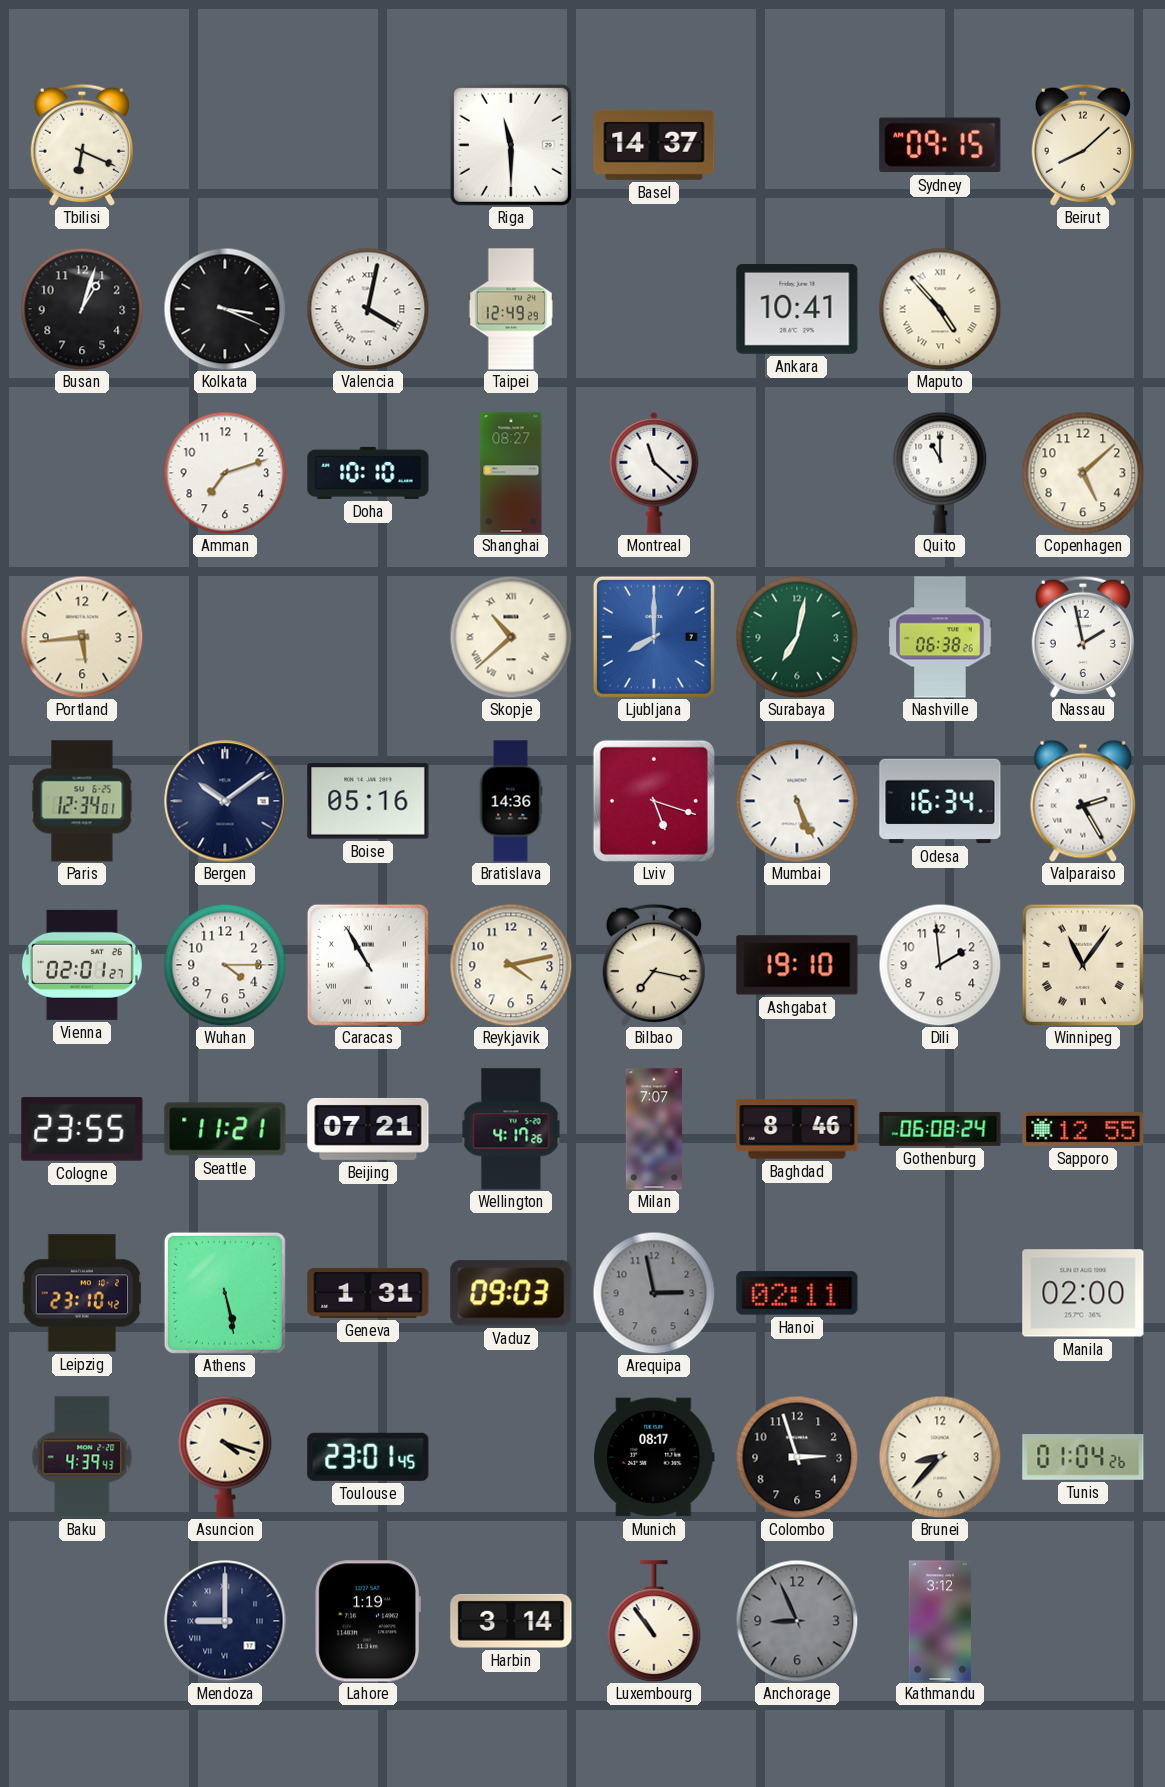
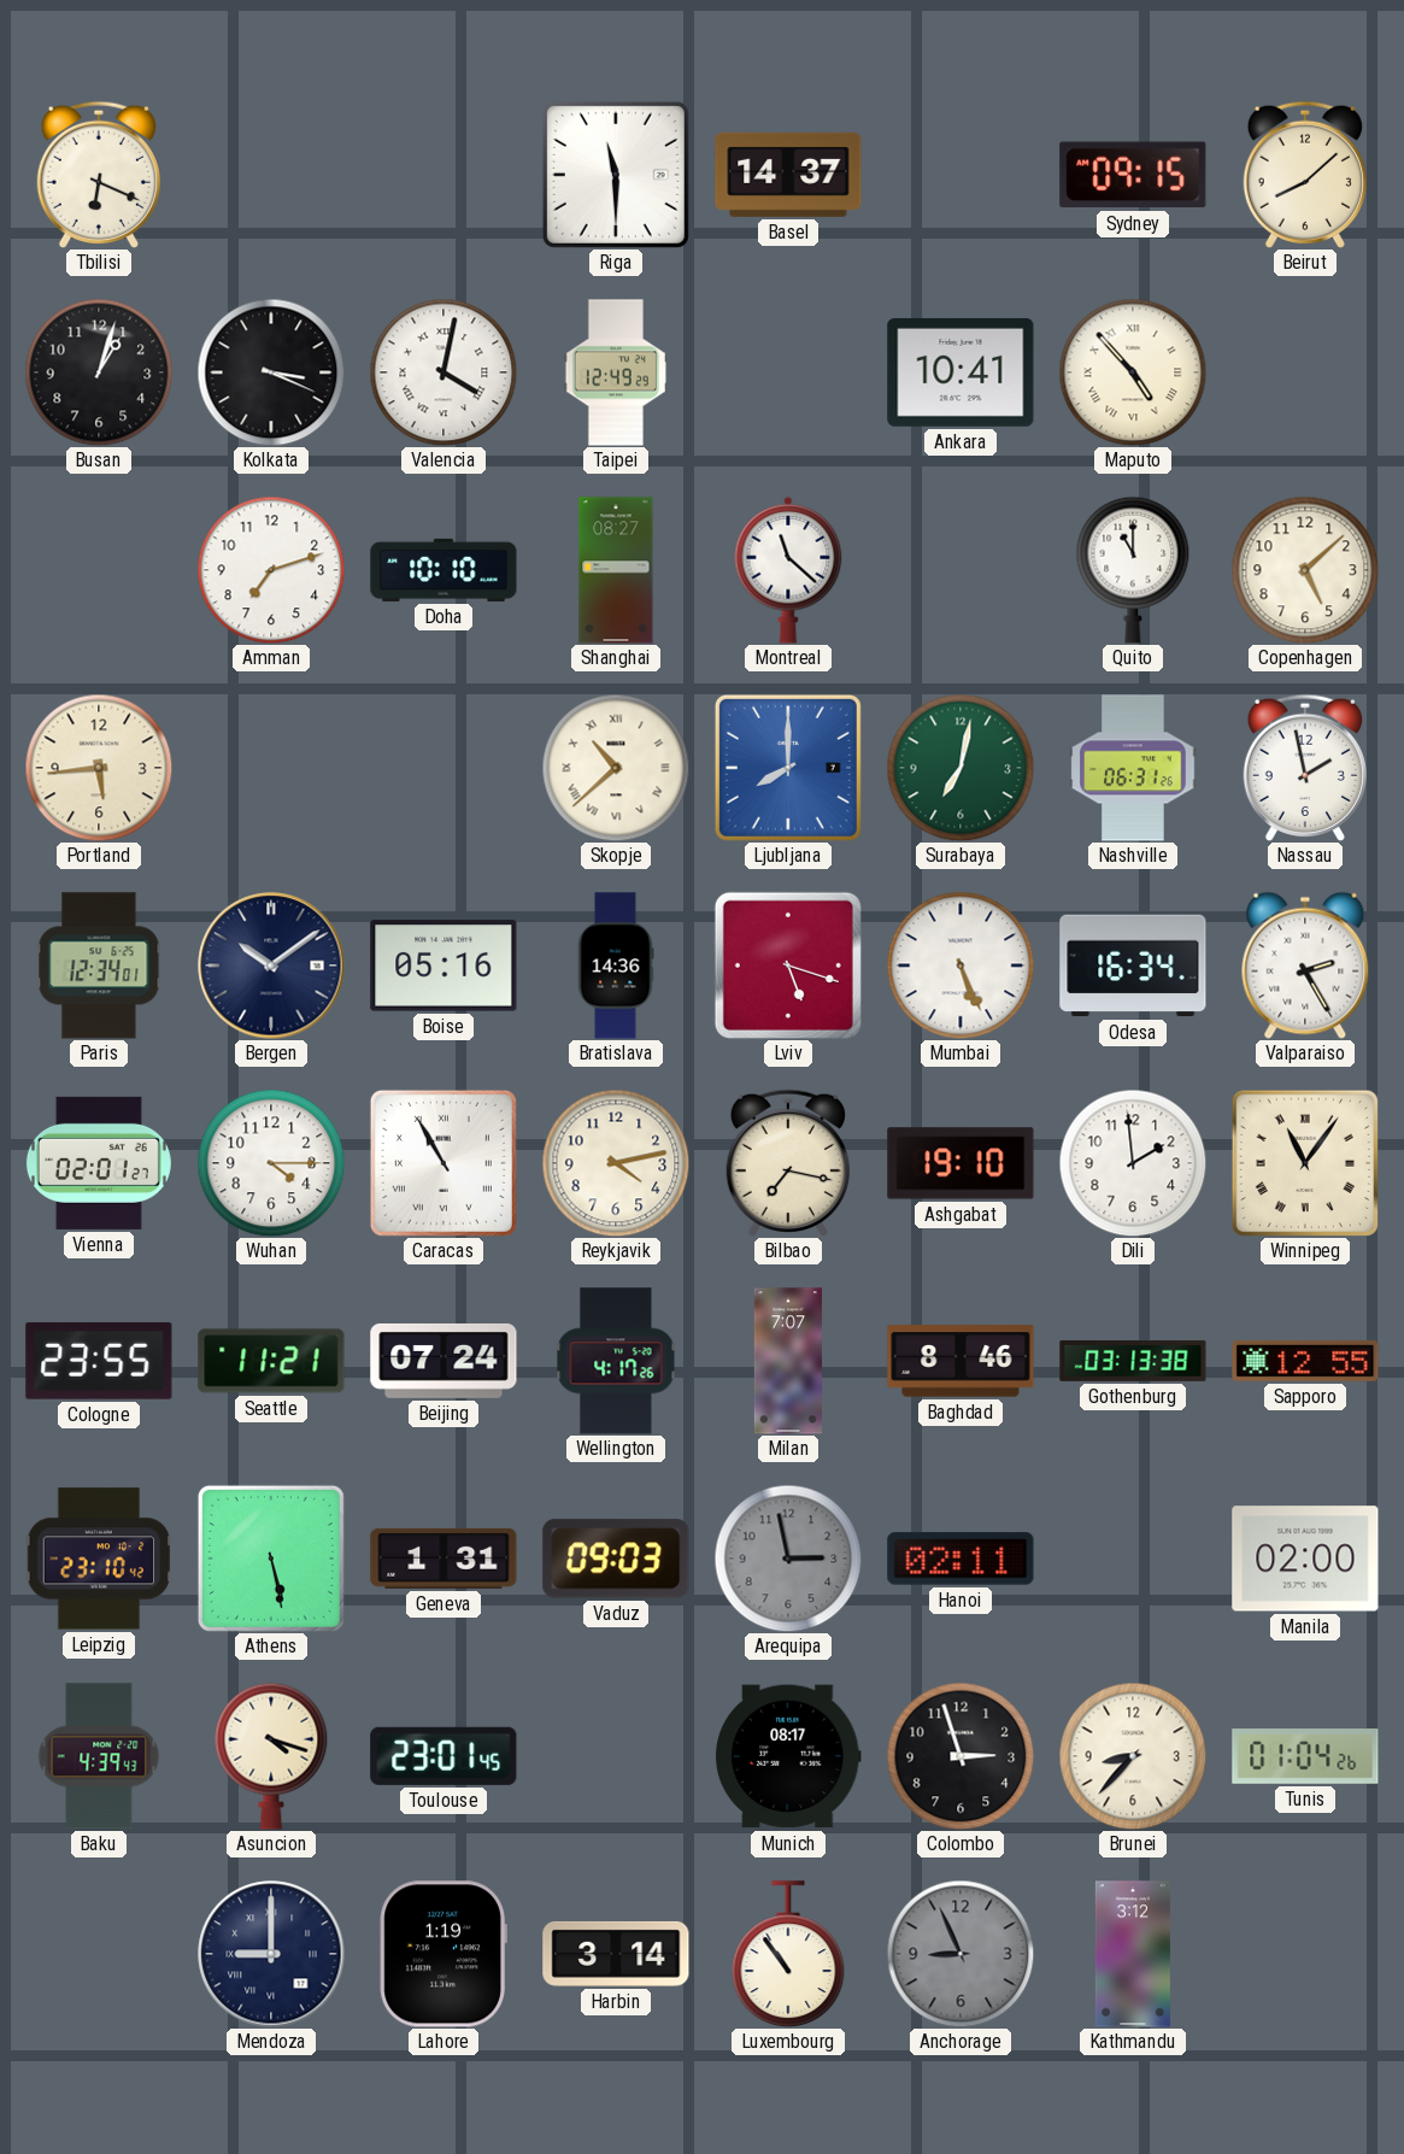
Nashville: 06:38 -> 06:31 (1133, 768)
Beijing: 07:21 -> 07:24 (443, 1361)
Gothenburg: 06:08 -> 03:13 (1133, 1361)
